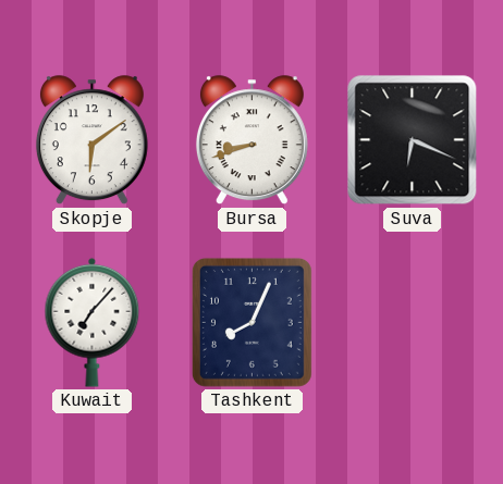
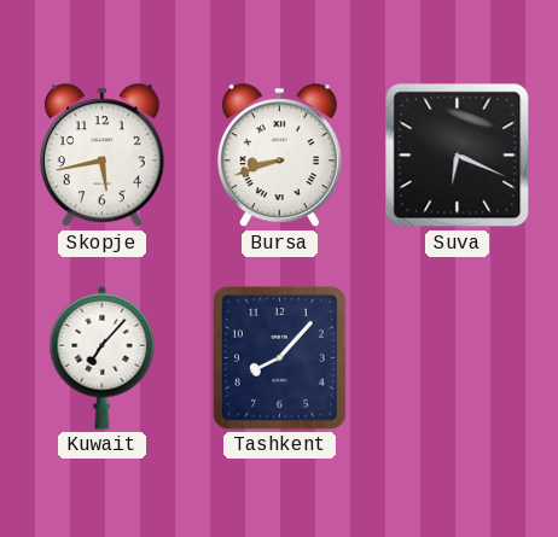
Skopje: 6:09 -> 5:43 (101, 156)
Tashkent: 8:04 -> 8:07 (279, 357)
